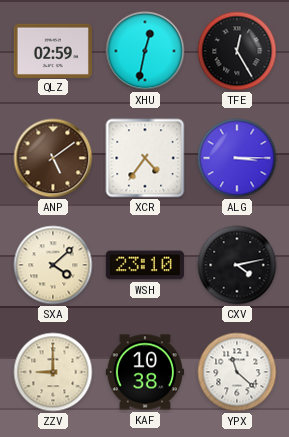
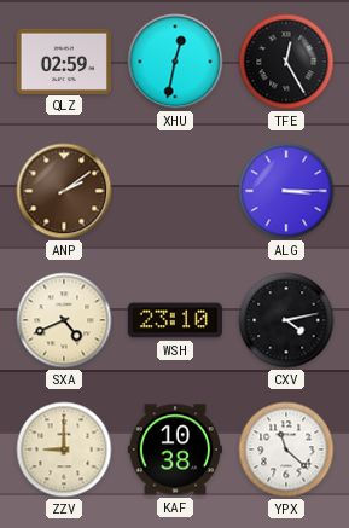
ANP: 5:09 -> 2:09 (64, 191)
XCR: 4:36 -> none (145, 158)
SXA: 4:08 -> 4:41 (64, 320)
